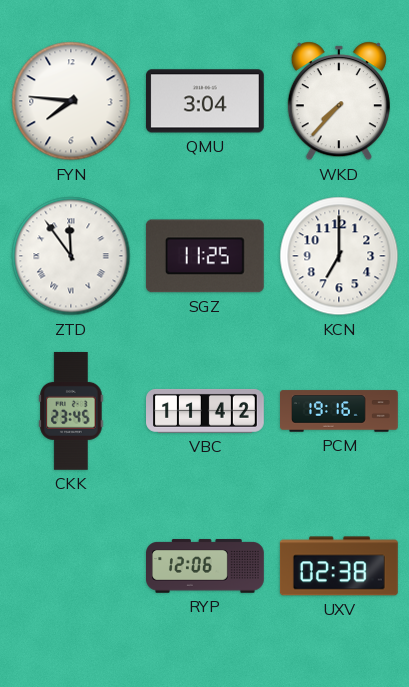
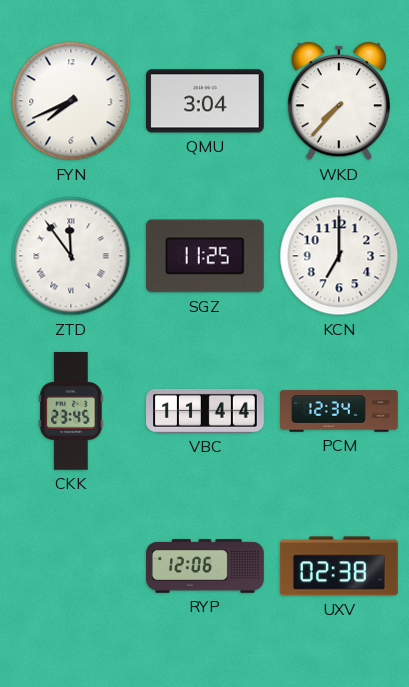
FYN: 7:46 -> 7:41 (71, 101)
VBC: 11:42 -> 11:44 (206, 411)
PCM: 19:16 -> 12:34 (340, 411)
